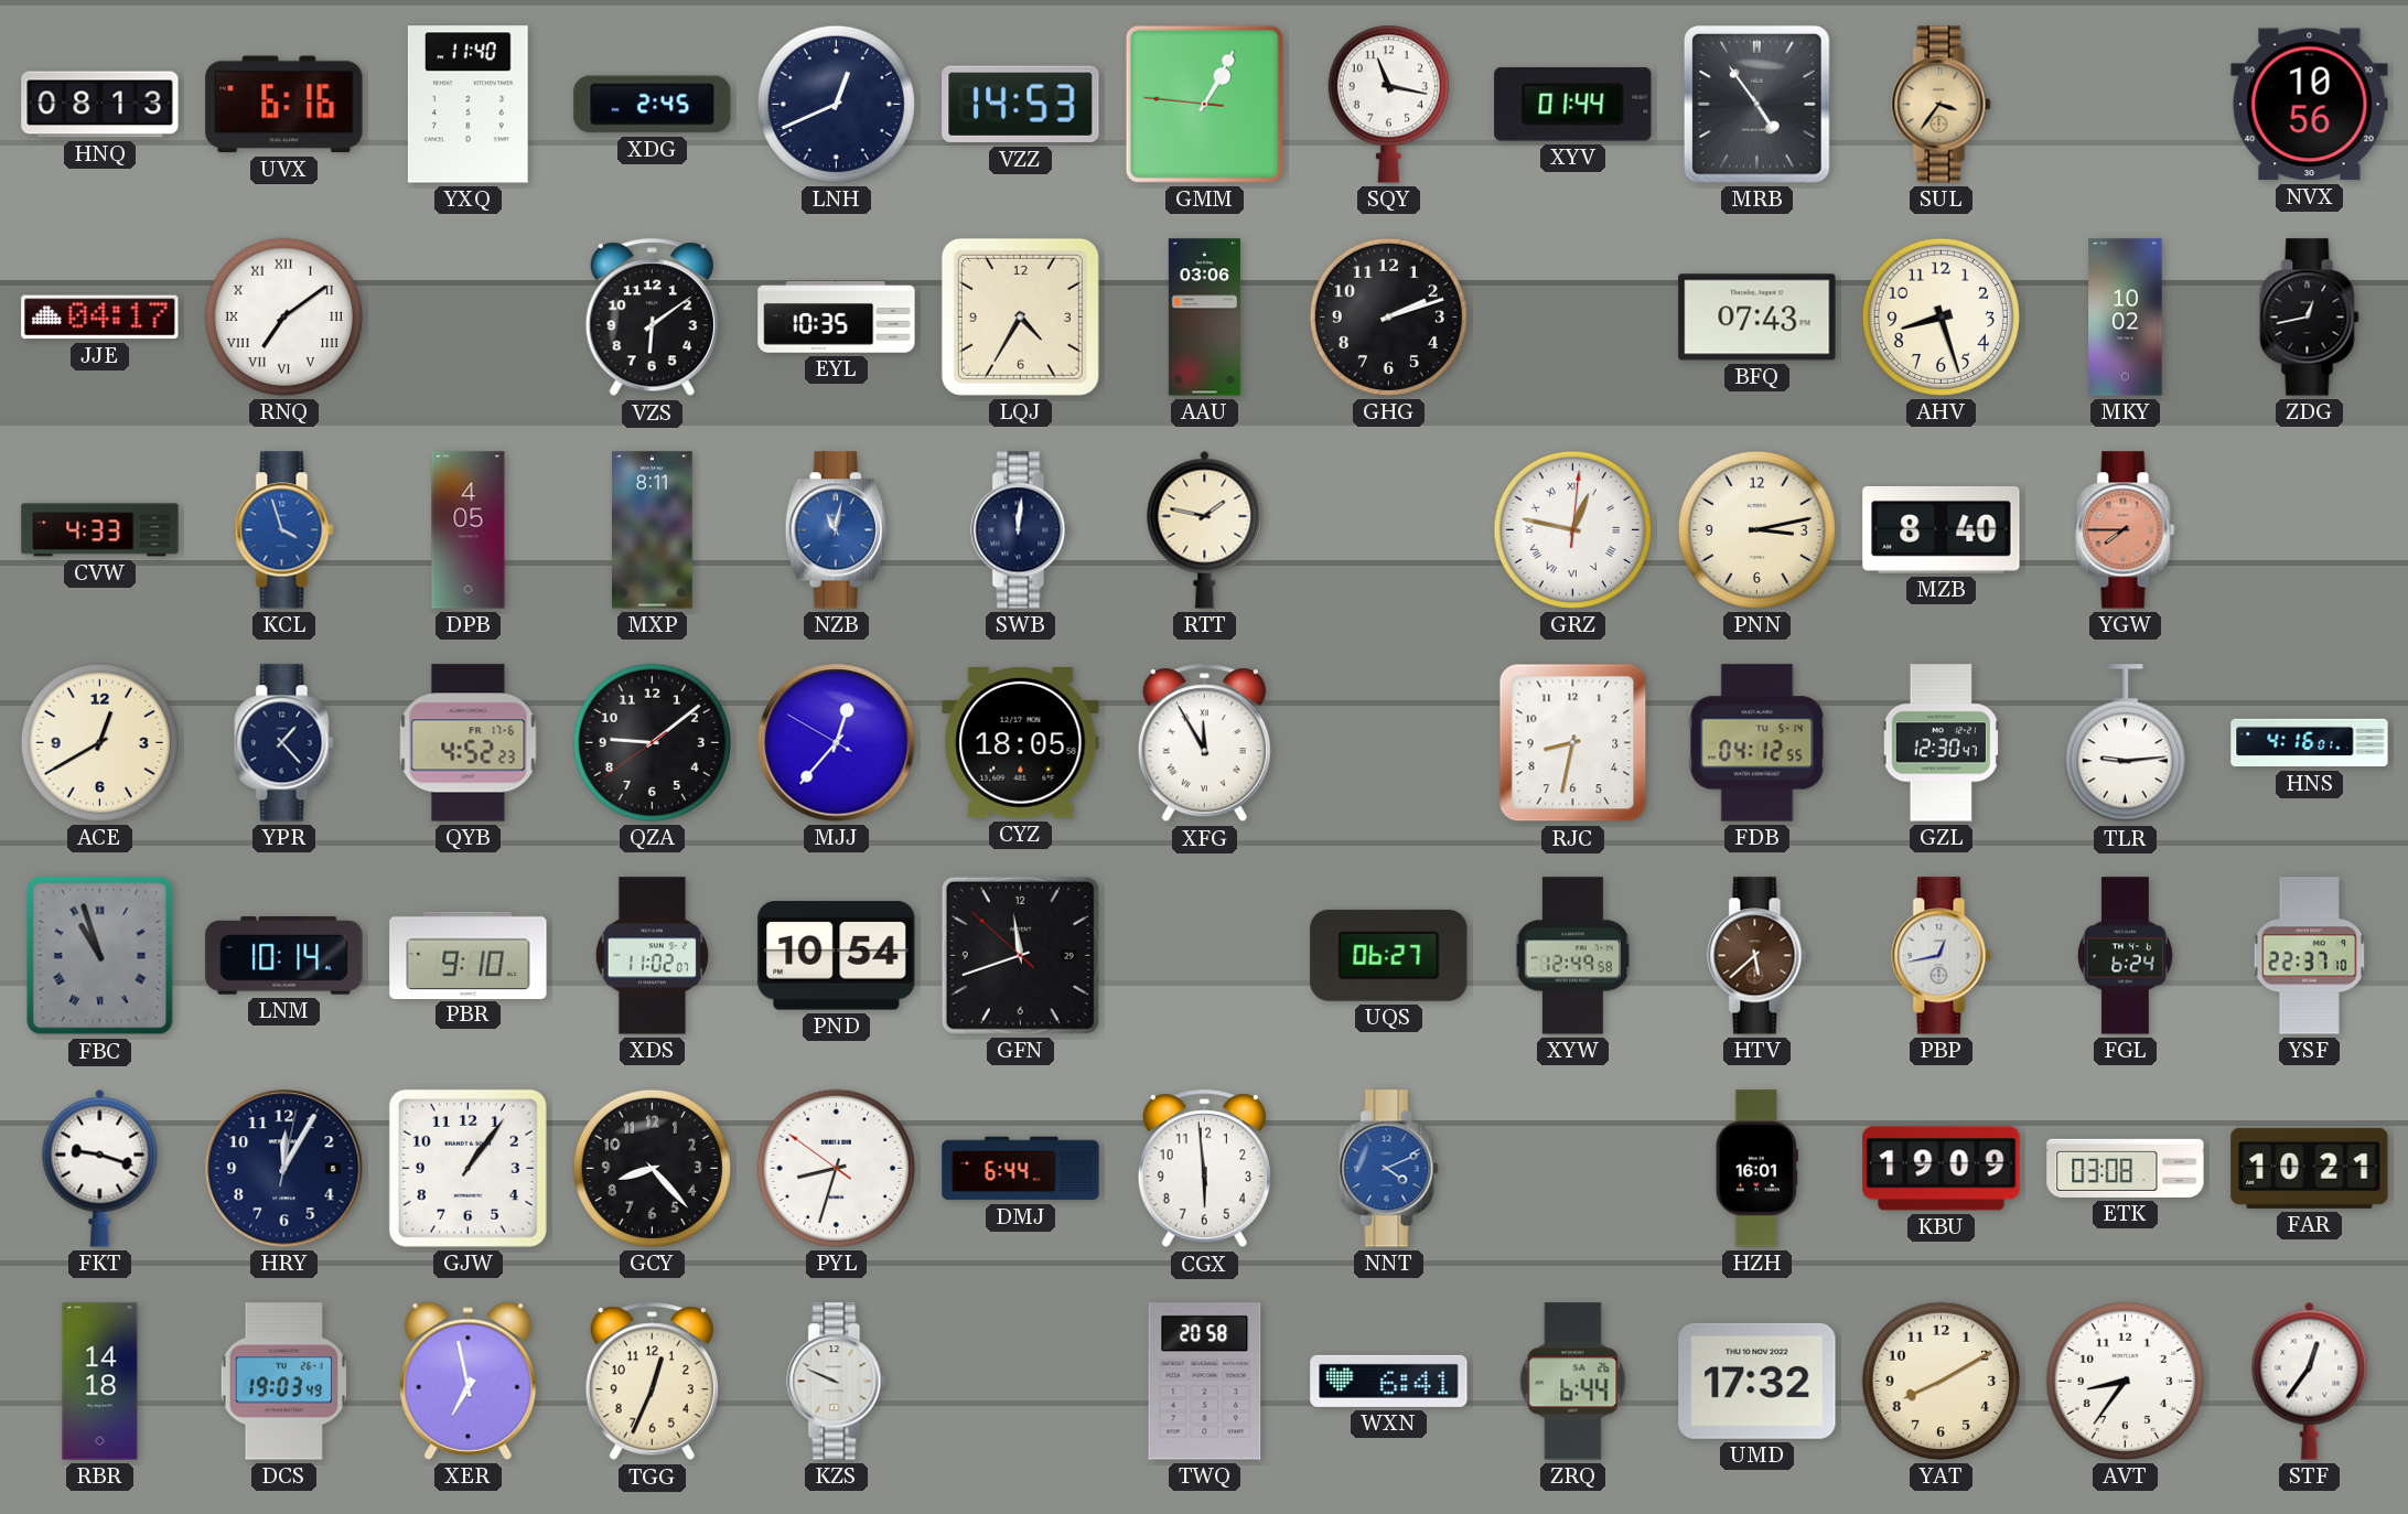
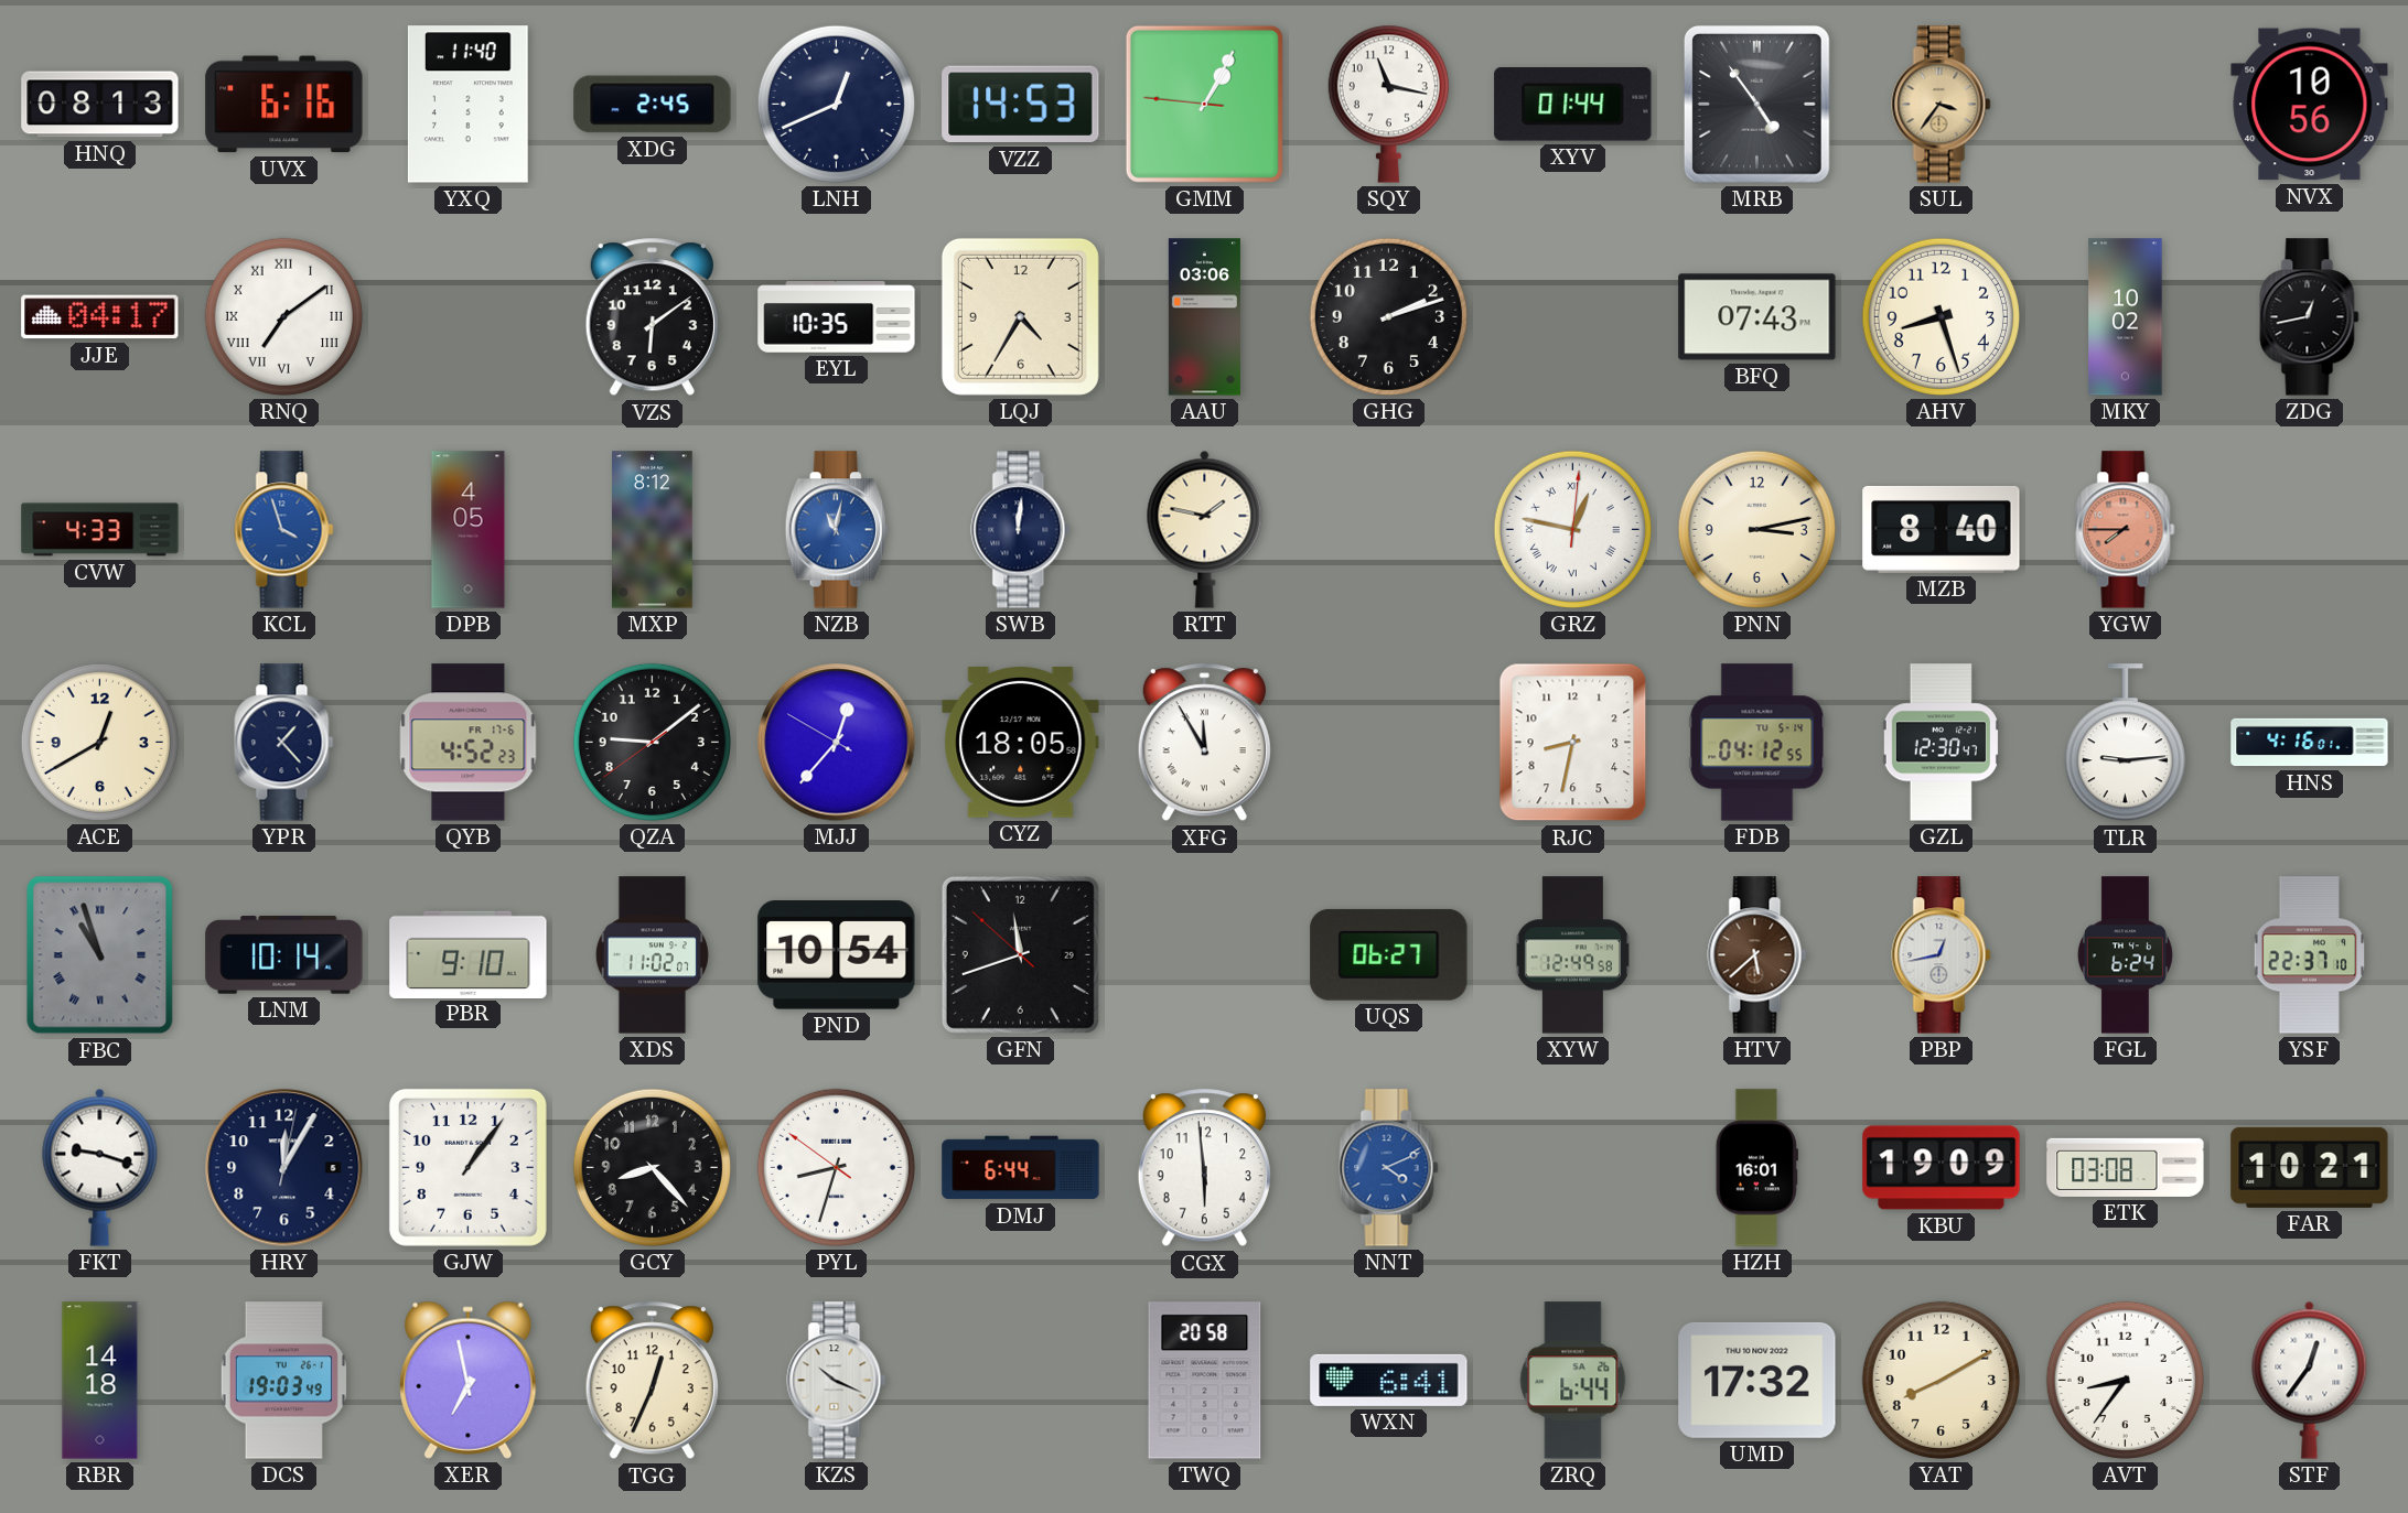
MXP: 8:11 -> 8:12 (653, 530)
KZS: 9:49 -> 10:19 (837, 1381)
